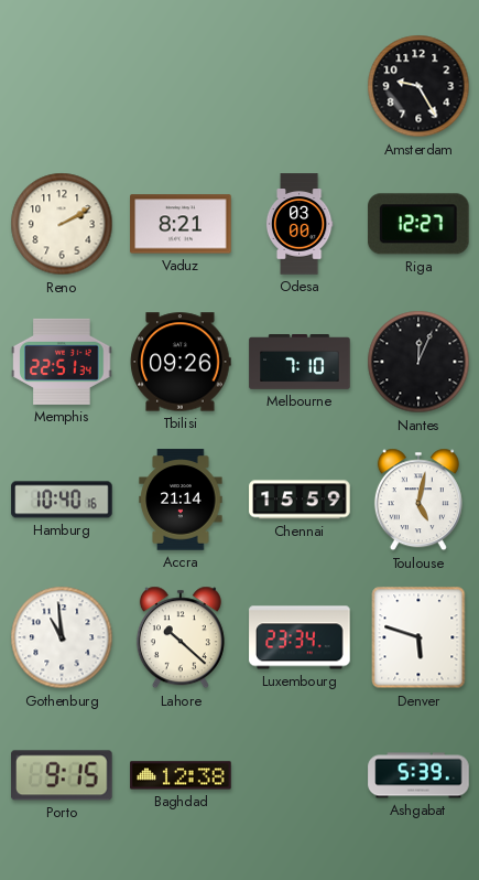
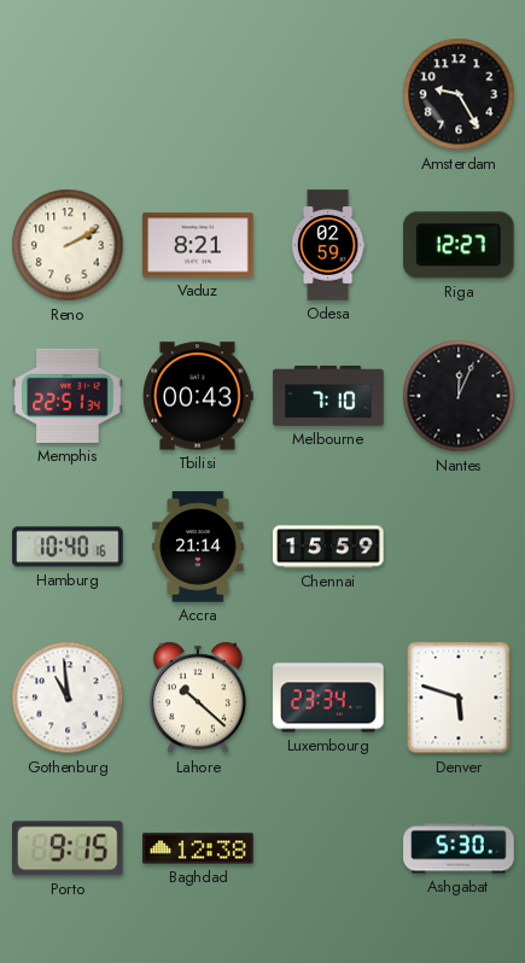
Odesa: 03:00 -> 02:59 (328, 245)
Tbilisi: 09:26 -> 00:43 (198, 396)
Toulouse: 5:02 -> none (418, 500)
Ashgabat: 5:39 -> 5:30 (459, 848)
